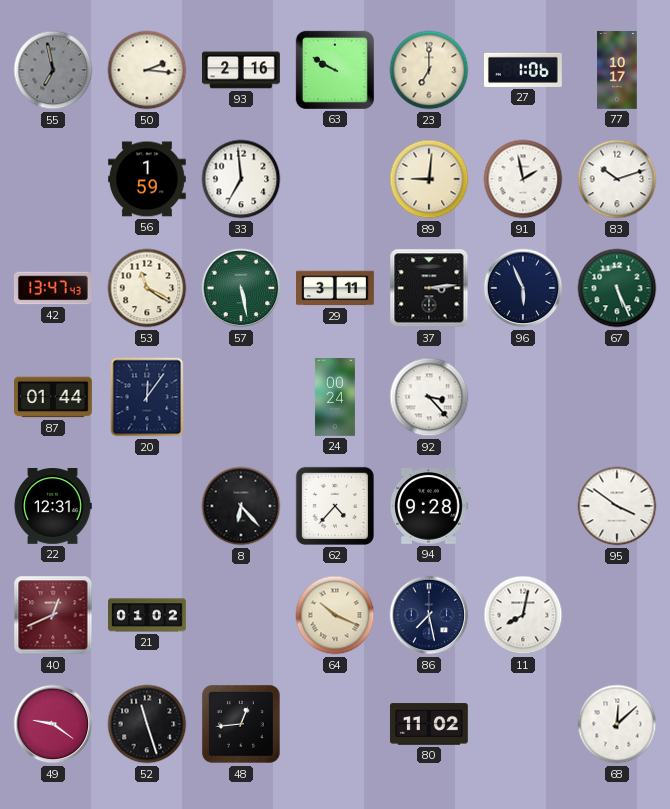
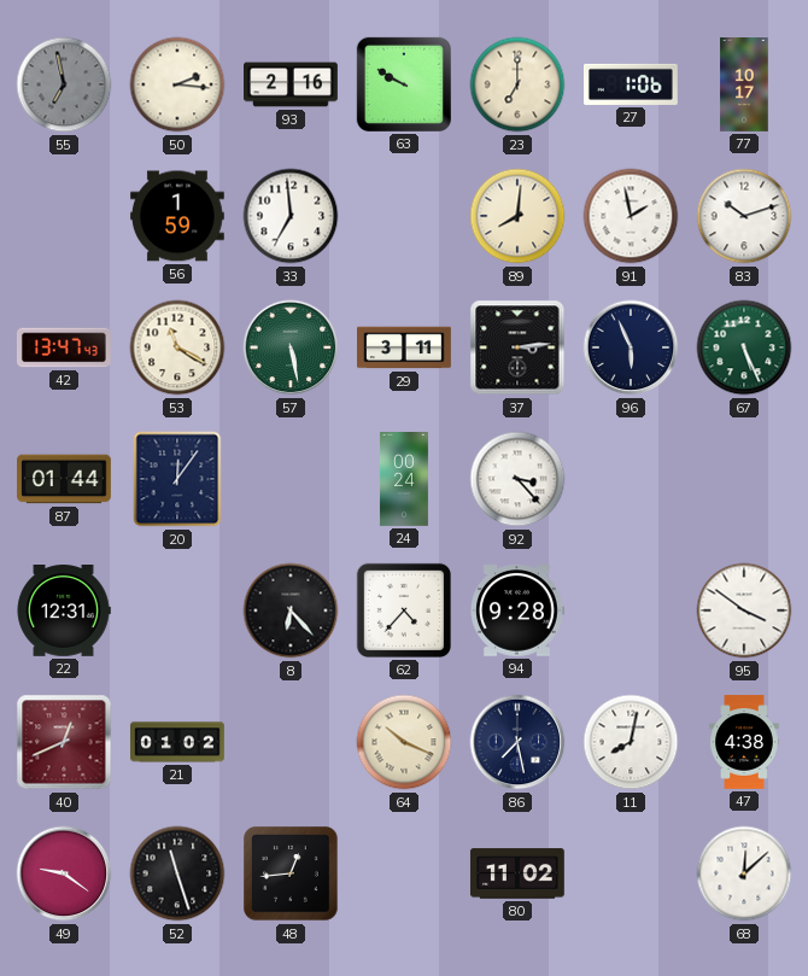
89: 9:01 -> 8:01 (517, 216)
47: none -> 4:38 (744, 742)
